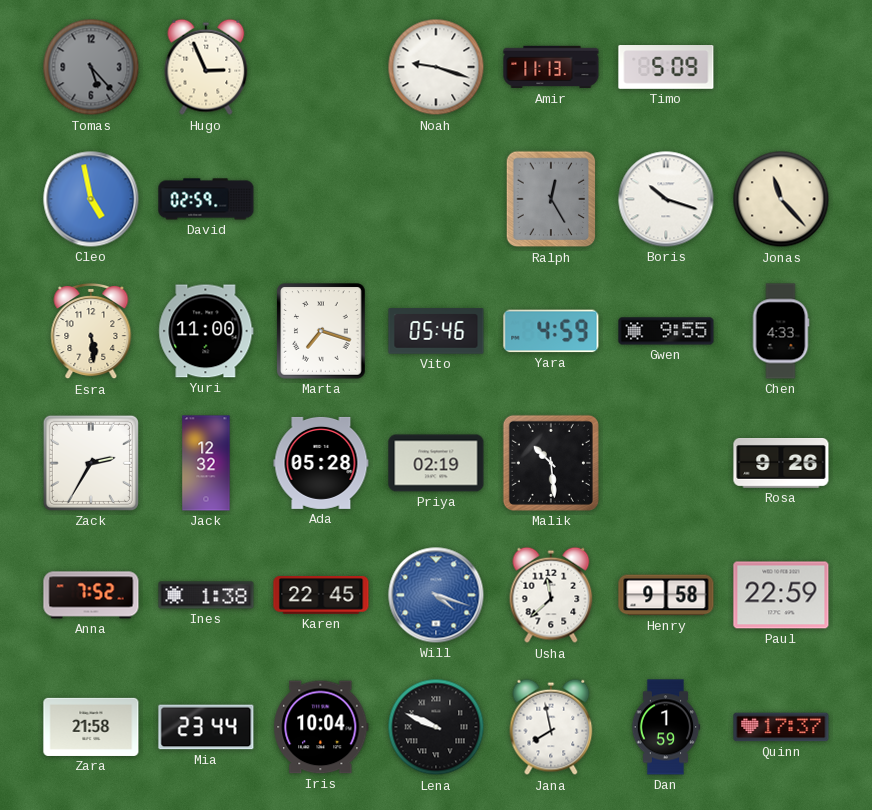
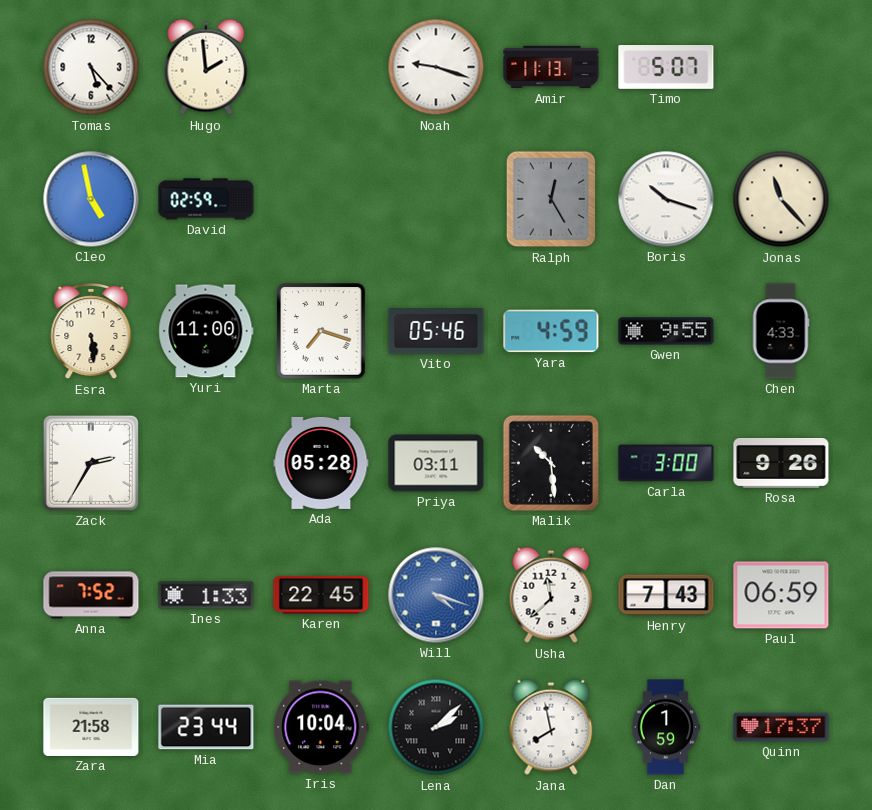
Tomas dial: grey -> white (91, 67)
Hugo: 2:56 -> 1:59 (206, 67)
Timo: 5:09 -> 5:07 (666, 68)
Jack: 12:32 -> none (206, 463)
Priya: 02:19 -> 03:11 (436, 463)
Carla: none -> 3:00 (666, 463)
Ines: 1:38 -> 1:33 (206, 595)
Henry: 9:58 -> 7:43 (666, 595)
Paul: 22:59 -> 06:59 (781, 595)
Lena: 9:49 -> 2:08 (436, 727)
